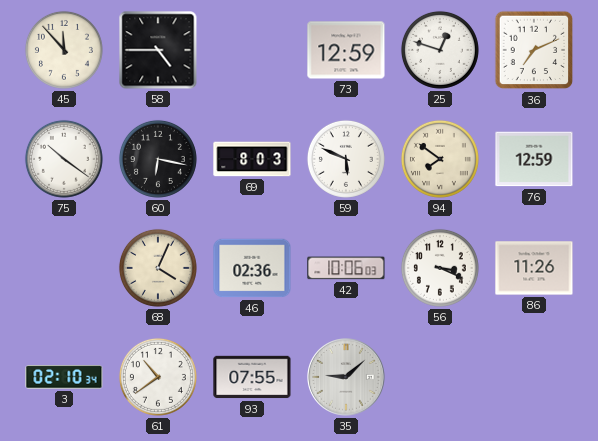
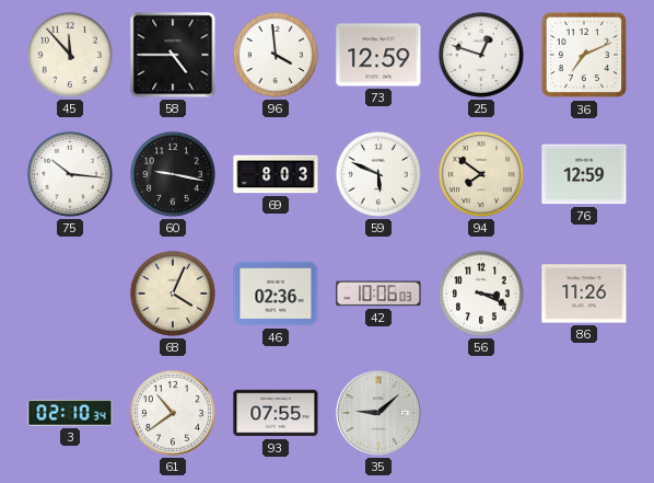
96: none -> 3:59 (276, 55)
75: 10:21 -> 10:16 (70, 174)
60: 6:17 -> 9:17 (173, 174)
